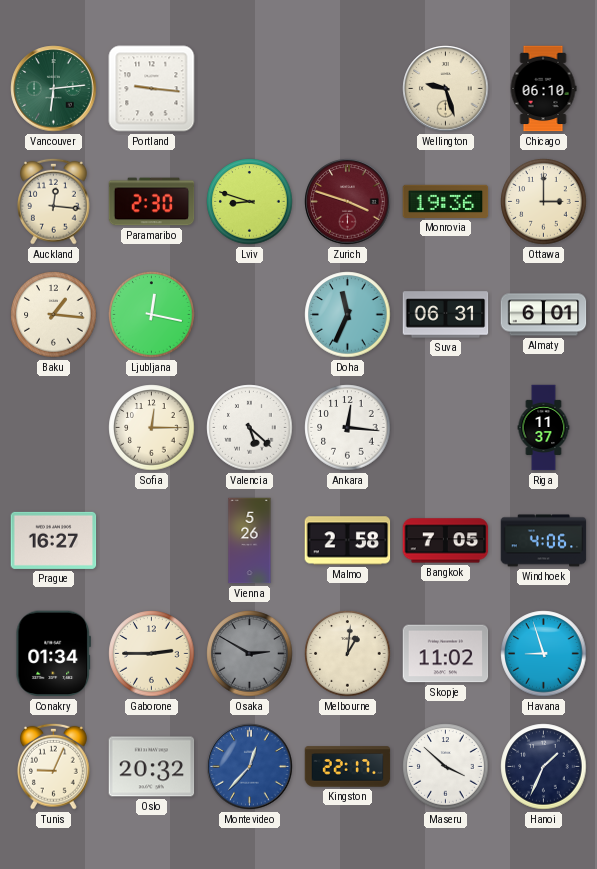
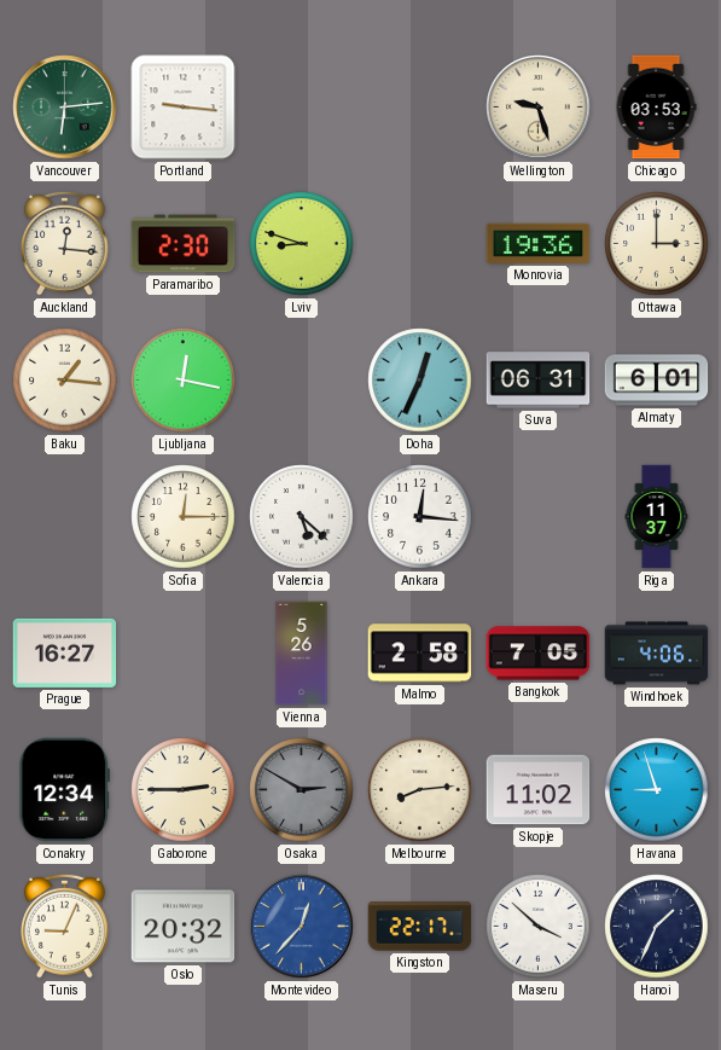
Chicago: 06:10 -> 03:53 (656, 108)
Zurich: 3:48 -> none (348, 202)
Doha: 11:34 -> 12:34 (420, 381)
Conakry: 01:34 -> 12:34 (64, 790)
Melbourne: 1:01 -> 8:14 (420, 790)
